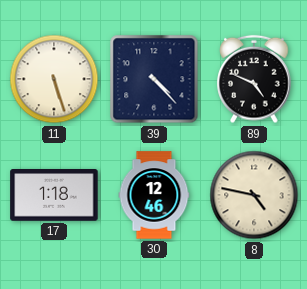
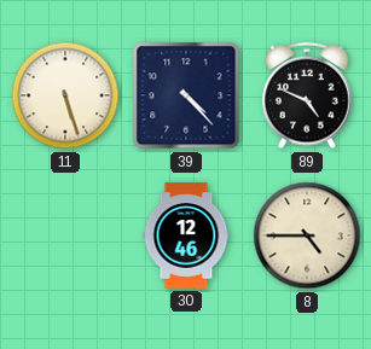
17: 1:18 -> none (54, 196)
8: 4:47 -> 4:45 (307, 235)
